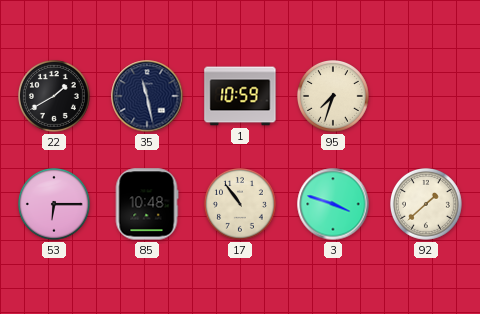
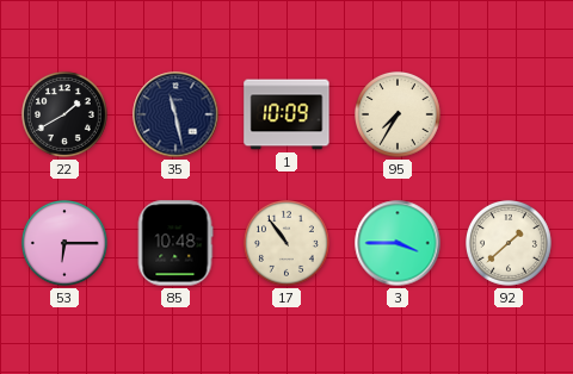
1: 10:59 -> 10:09 (286, 114)
95: 7:33 -> 7:35 (399, 116)
3: 3:48 -> 3:45 (398, 243)
